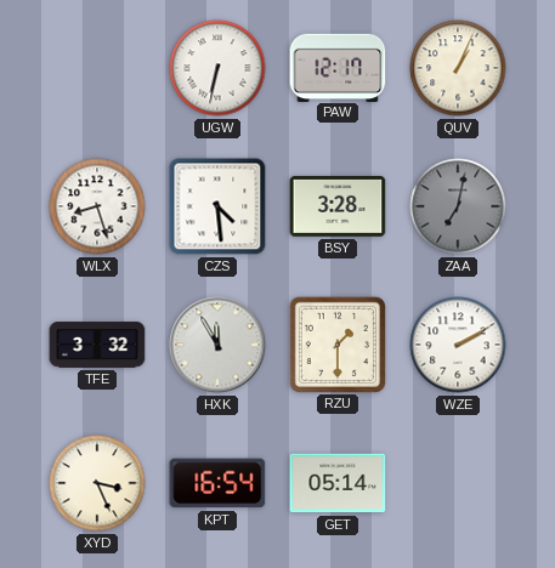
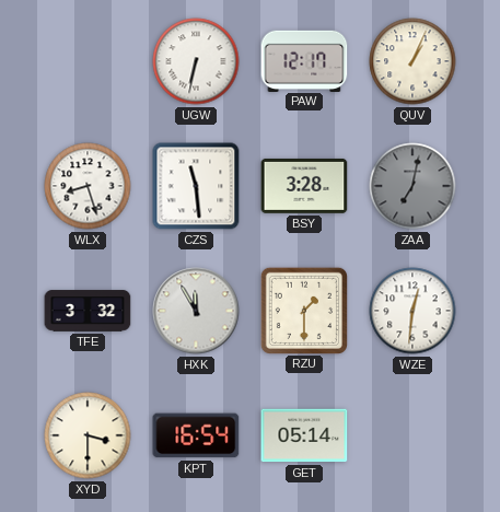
CZS: 4:29 -> 11:29 (196, 186)
WZE: 2:10 -> 12:31 (412, 311)
XYD: 3:26 -> 3:30 (88, 435)
